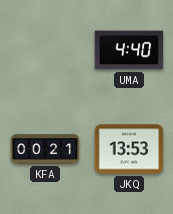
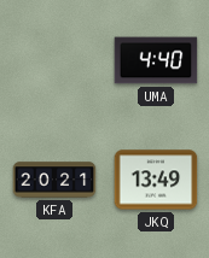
KFA: 00:21 -> 20:21 (54, 180)
JKQ: 13:53 -> 13:49 (156, 180)
